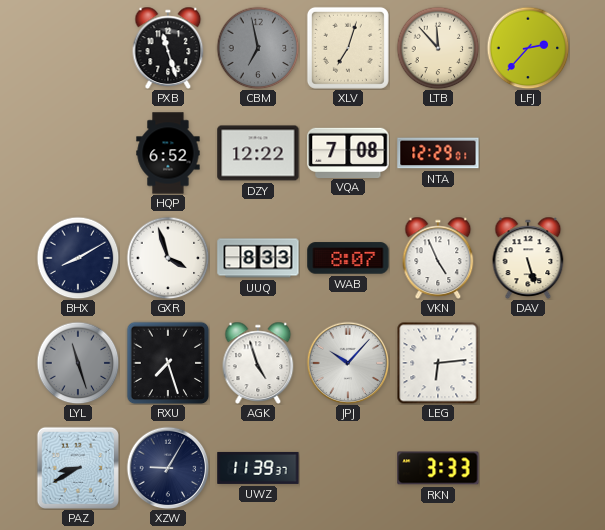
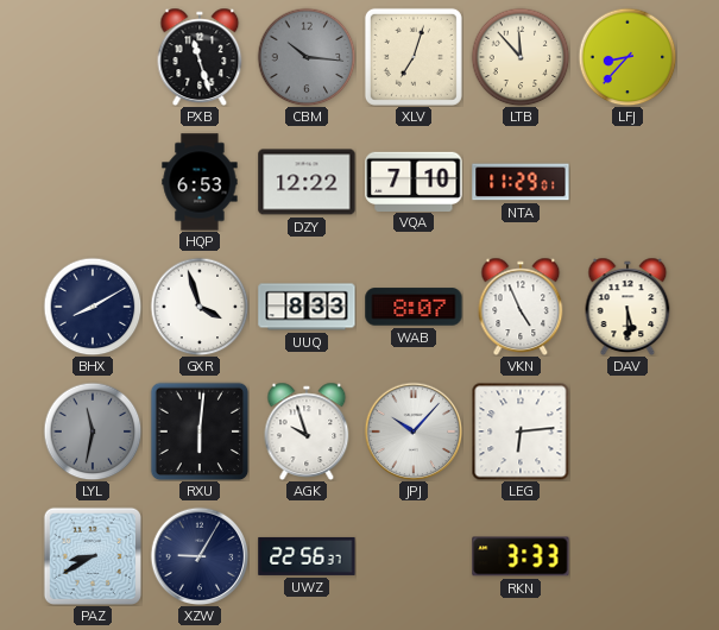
CBM: 6:58 -> 10:16 (307, 57)
LFJ: 2:37 -> 8:37 (627, 57)
HQP: 6:52 -> 6:53 (200, 182)
VQA: 7:08 -> 7:10 (414, 181)
NTA: 12:29 -> 11:29 (521, 182)
DAV: 5:27 -> 5:30 (627, 307)
LYL: 11:27 -> 11:32 (93, 431)
RXU: 7:27 -> 6:01 (200, 431)
AGK: 4:57 -> 9:57 (307, 431)
UWZ: 11:39 -> 22:56 (307, 556)
